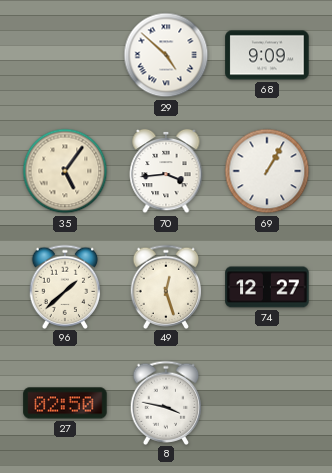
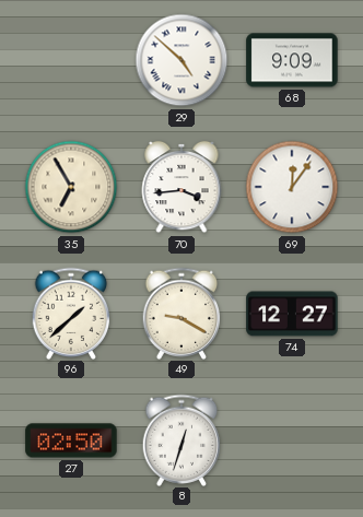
35: 5:06 -> 6:55 (71, 187)
69: 1:05 -> 12:06 (292, 187)
49: 12:27 -> 9:20 (181, 313)
8: 3:47 -> 12:33 (181, 439)
